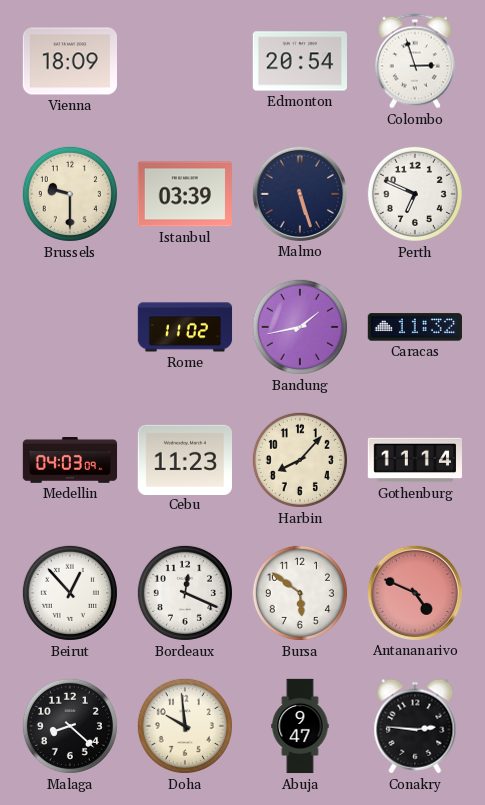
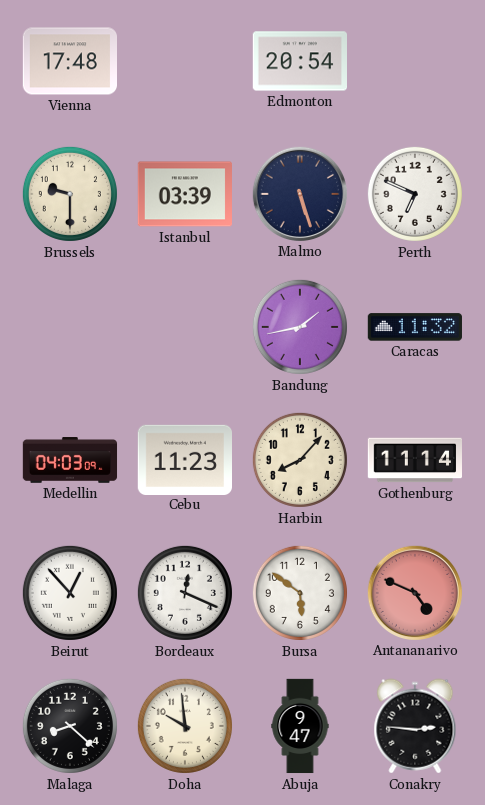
Vienna: 18:09 -> 17:48 (69, 61)
Colombo: 2:57 -> none (415, 61)
Rome: 11:02 -> none (185, 327)
